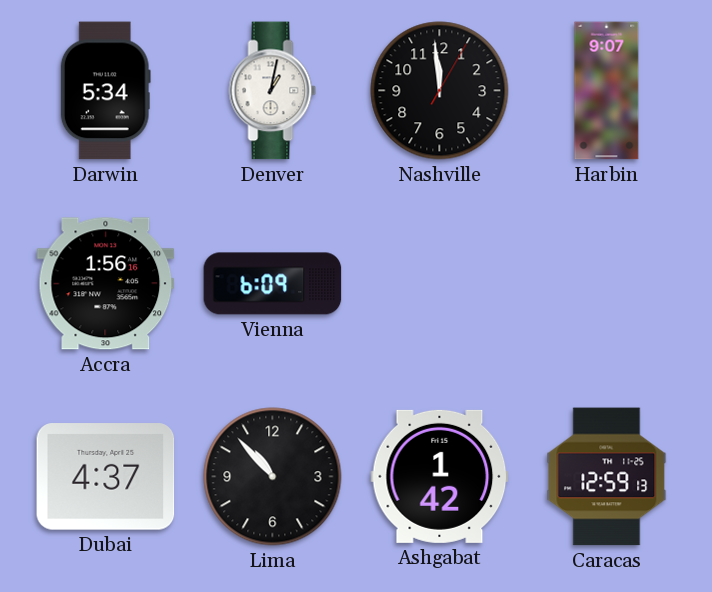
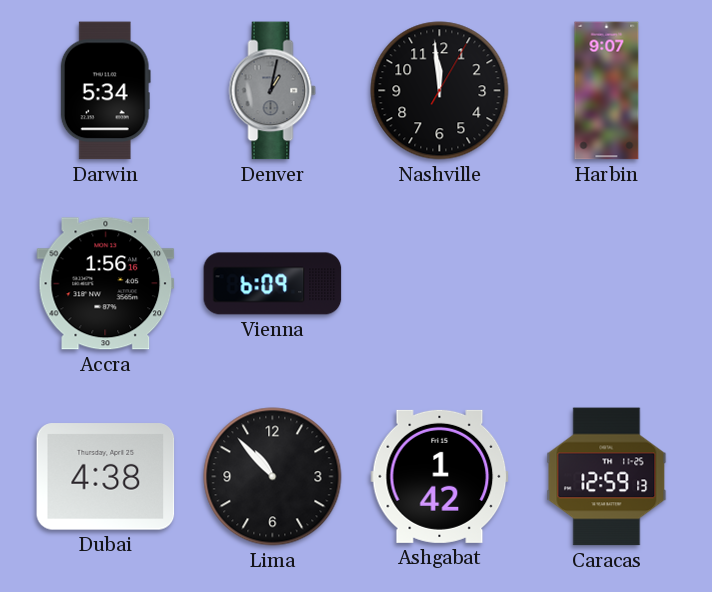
Denver dial: white -> grey (273, 91)
Dubai: 4:37 -> 4:38 (106, 477)
